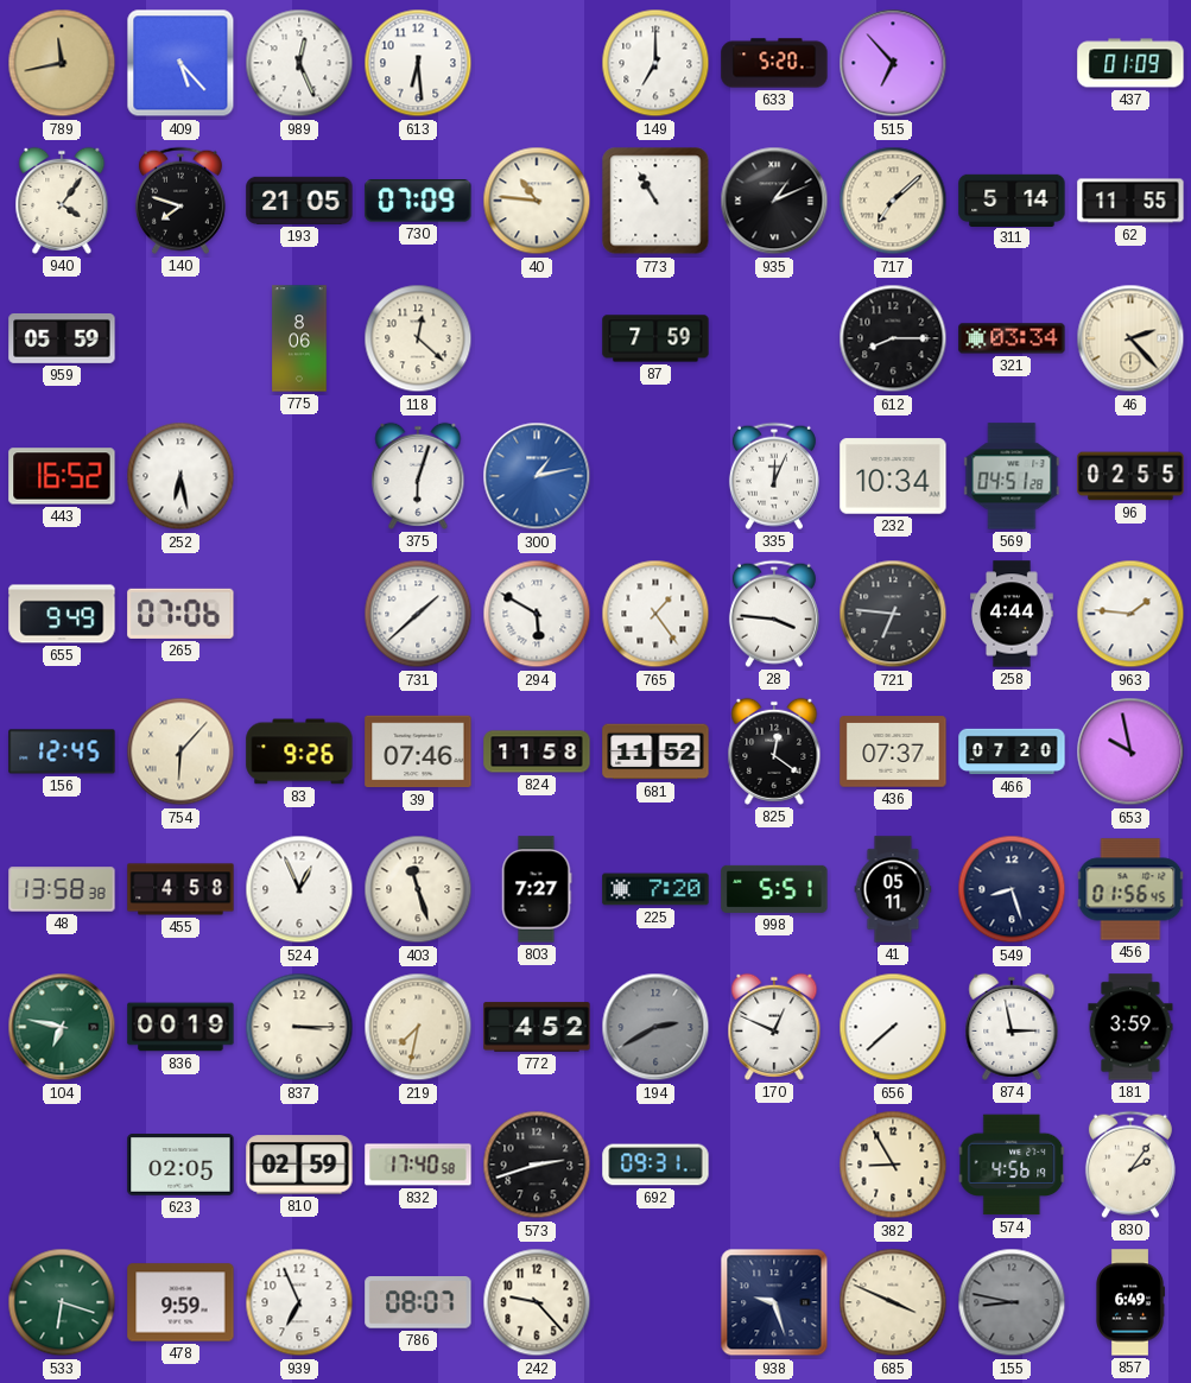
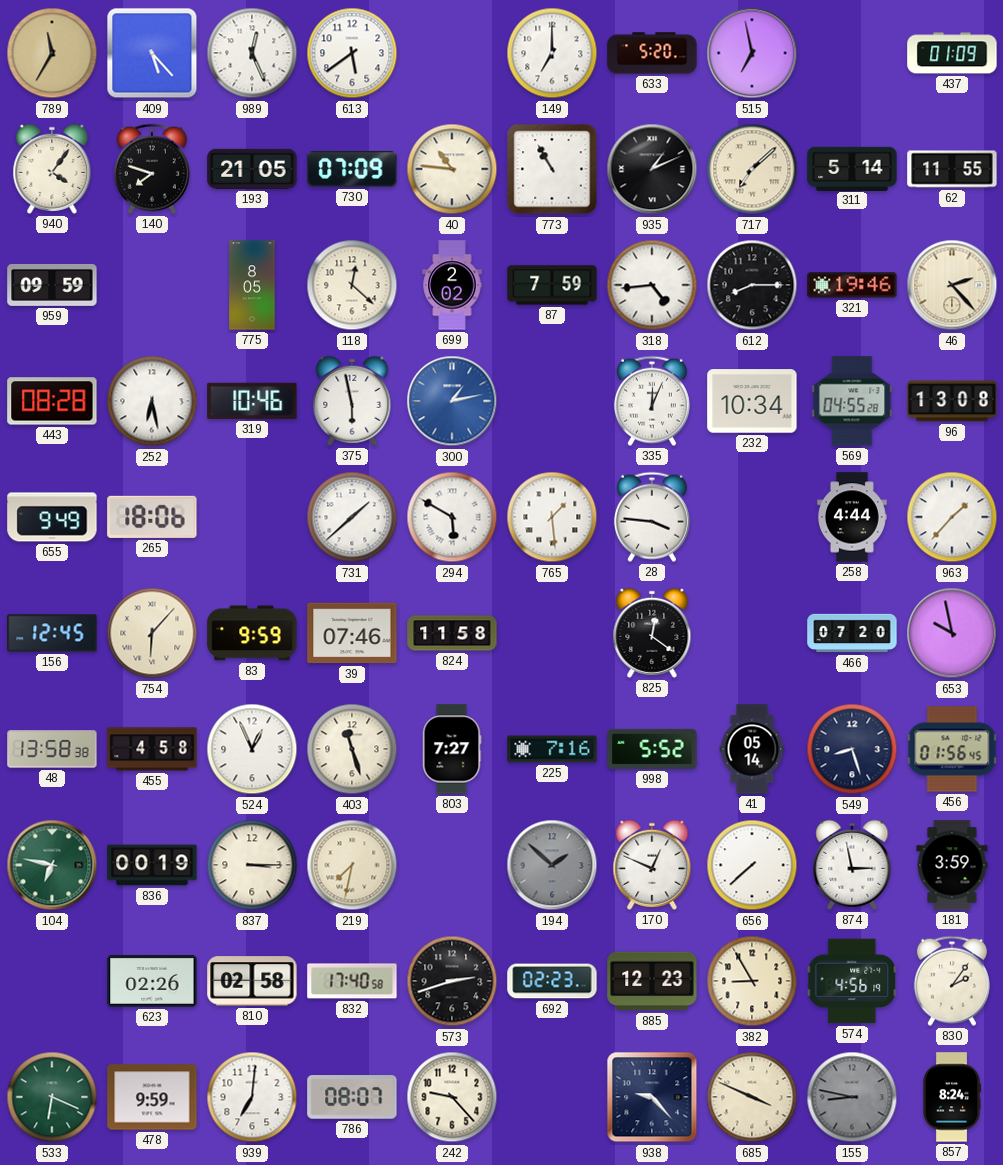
789: 11:43 -> 11:35 (52, 53)
613: 6:29 -> 5:39 (352, 53)
515: 6:53 -> 6:58 (752, 53)
959: 05:59 -> 09:59 (52, 285)
775: 8:06 -> 8:05 (252, 285)
699: none -> 2:02 (452, 285)
318: none -> 4:44 (652, 285)
321: 03:34 -> 19:46 (852, 285)
443: 16:52 -> 08:28 (52, 401)
319: none -> 10:46 (252, 401)
375: 6:03 -> 5:58 (352, 401)
569: 04:51 -> 04:55 (852, 401)
96: 02:55 -> 13:08 (952, 401)
265: 07:06 -> 18:06 (152, 517)
765: 1:24 -> 1:29 (552, 517)
721: 6:46 -> none (893, 614)
963: 1:46 -> 1:37 (952, 517)
83: 9:26 -> 9:59 (252, 633)
681: 11:52 -> none (655, 751)
436: 07:37 -> none (893, 751)
225: 7:20 -> 7:16 (552, 749)
998: 5:51 -> 5:52 (652, 749)
41: 05:11 -> 05:14 (752, 749)
772: 4:52 -> none (537, 1027)
194: 2:40 -> 1:52 (552, 865)
623: 02:05 -> 02:26 (152, 981)
810: 02:59 -> 02:58 (252, 981)
692: 09:31 -> 02:23 (552, 981)
885: none -> 12:23 (652, 981)
533: 6:18 -> 6:19 (52, 1097)
939: 6:56 -> 7:01 (252, 1097)
938: 9:27 -> 9:23 (652, 1097)
857: 6:49 -> 8:24 (952, 1097)
